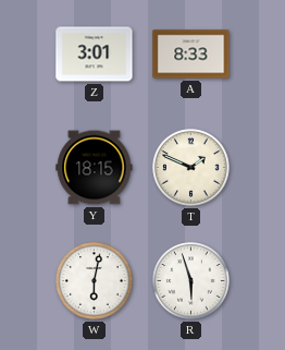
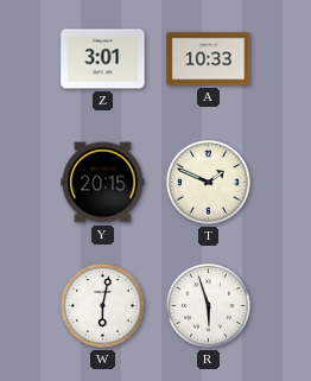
A: 8:33 -> 10:33 (209, 59)
Y: 18:15 -> 20:15 (103, 183)
